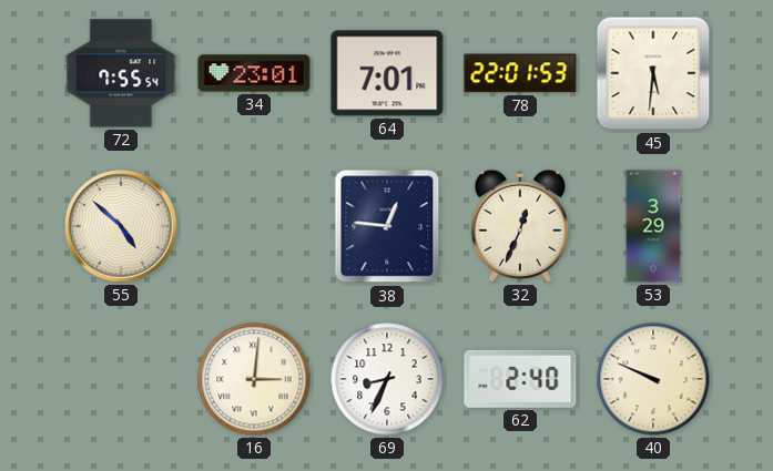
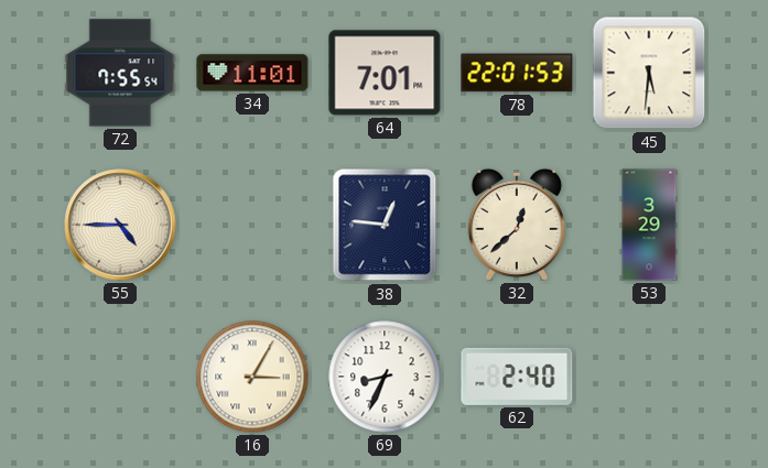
34: 23:01 -> 11:01 (252, 73)
55: 4:52 -> 4:45 (120, 225)
32: 12:34 -> 12:38 (517, 225)
16: 3:01 -> 3:05 (252, 377)
40: 9:49 -> none (653, 379)
